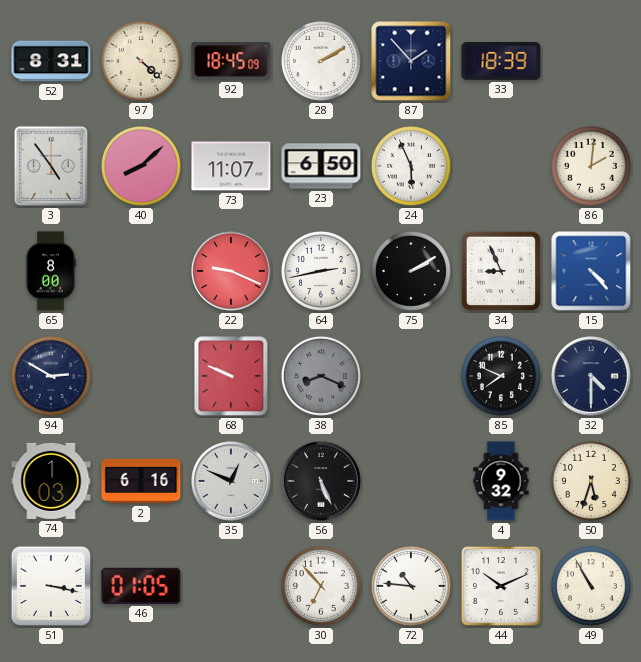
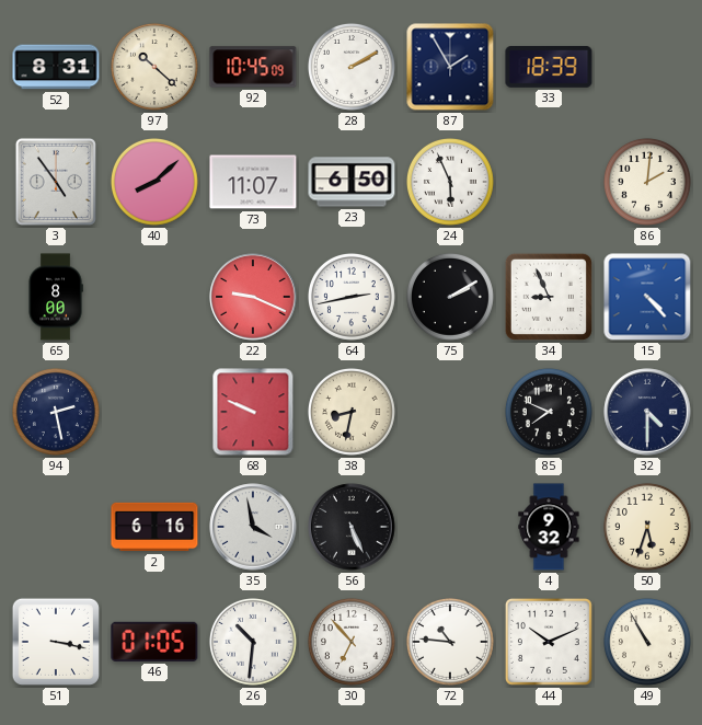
97: 4:22 -> 10:22 (154, 67)
92: 18:45 -> 10:45 (253, 67)
87: 1:53 -> 1:55 (450, 67)
94: 2:50 -> 2:28 (56, 412)
38: 8:19 -> 8:32 (352, 412)
38 dial: grey -> cream (352, 412)
74: 1:03 -> none (51, 481)
35: 12:49 -> 3:58 (253, 527)
26: none -> 10:31 (253, 642)
